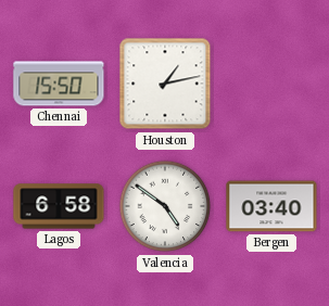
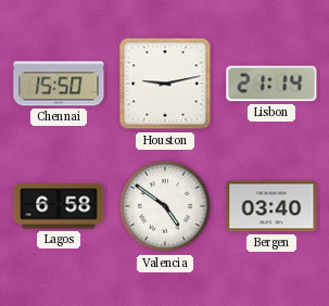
Houston: 1:13 -> 9:13 (165, 84)
Lisbon: none -> 21:14 (271, 84)
